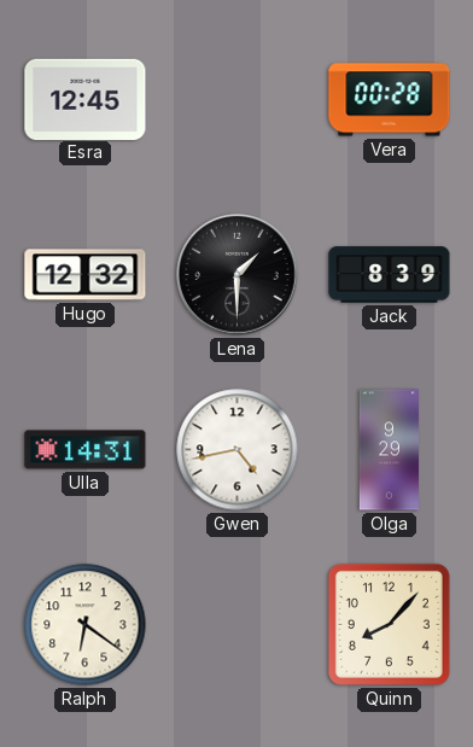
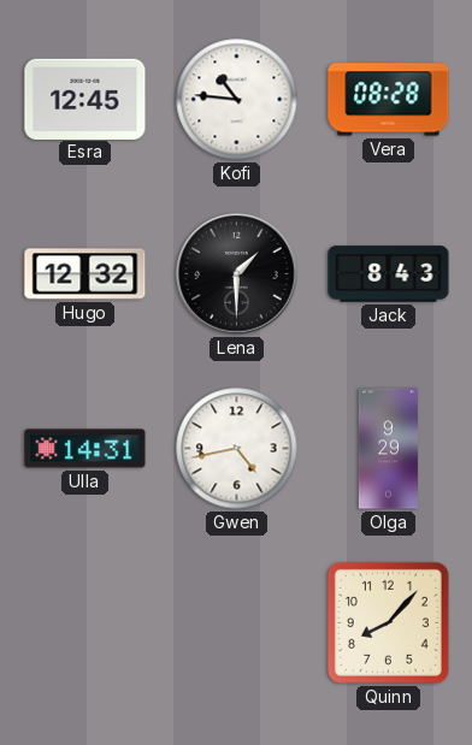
Kofi: none -> 10:46 (237, 100)
Vera: 00:28 -> 08:28 (389, 100)
Jack: 8:39 -> 8:43 (389, 274)
Ralph: 6:21 -> none (86, 625)
